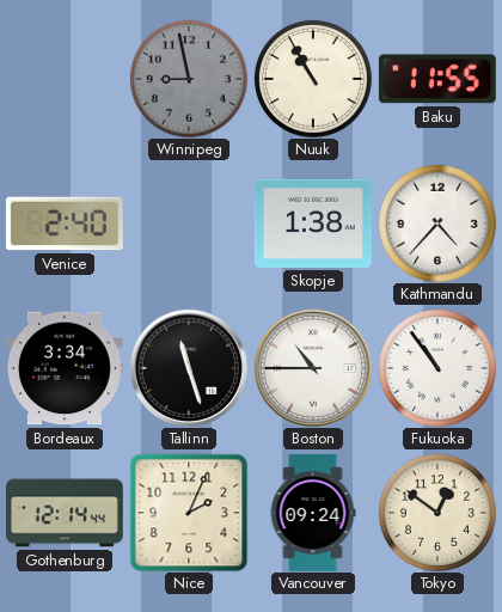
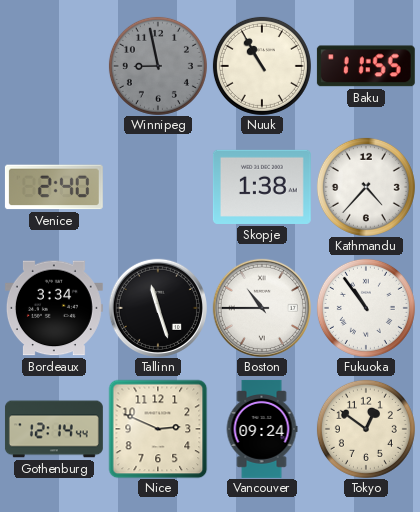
Nice: 2:04 -> 2:49 (158, 429)
